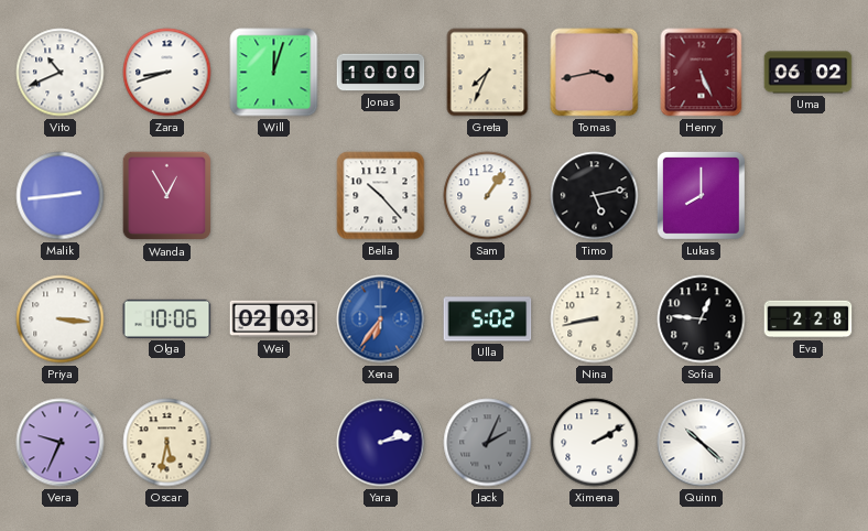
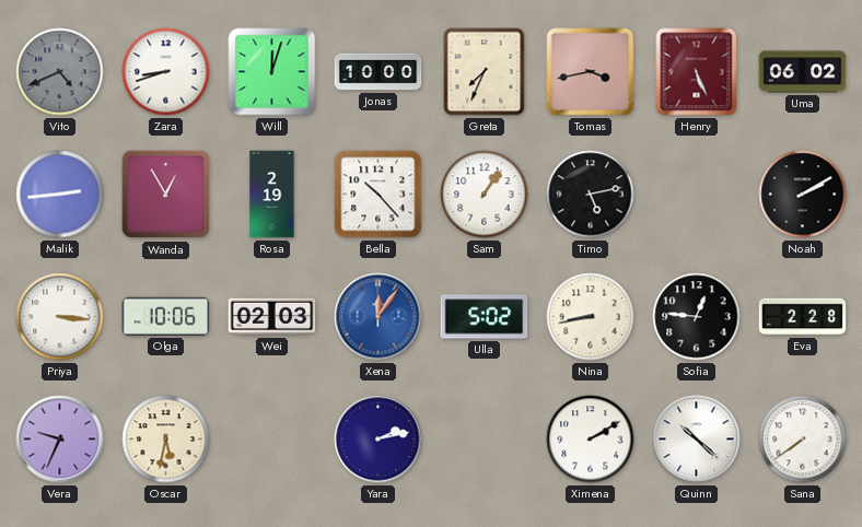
Vito: 10:41 -> 4:41 (60, 72)
Vito dial: white -> grey (60, 72)
Rosa: none -> 2:19 (272, 195)
Lukas: 8:00 -> none (701, 195)
Noah: none -> 2:10 (803, 195)
Xena: 6:36 -> 12:06 (378, 317)
Jack: 2:04 -> none (488, 443)
Sana: none -> 7:39 (803, 440)
